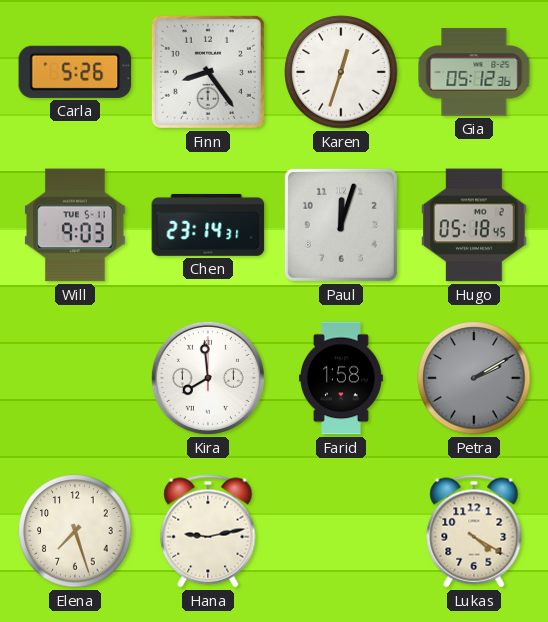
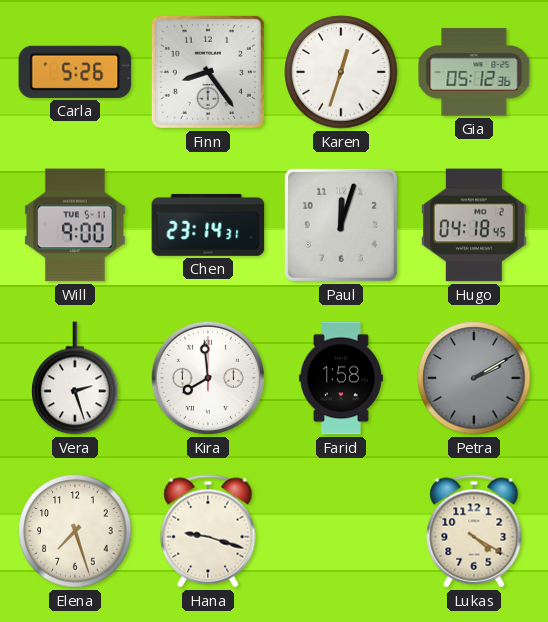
Will: 9:03 -> 9:00 (75, 225)
Hugo: 05:18 -> 04:18 (474, 225)
Vera: none -> 2:27 (75, 378)
Hana: 9:13 -> 9:18 (208, 531)
